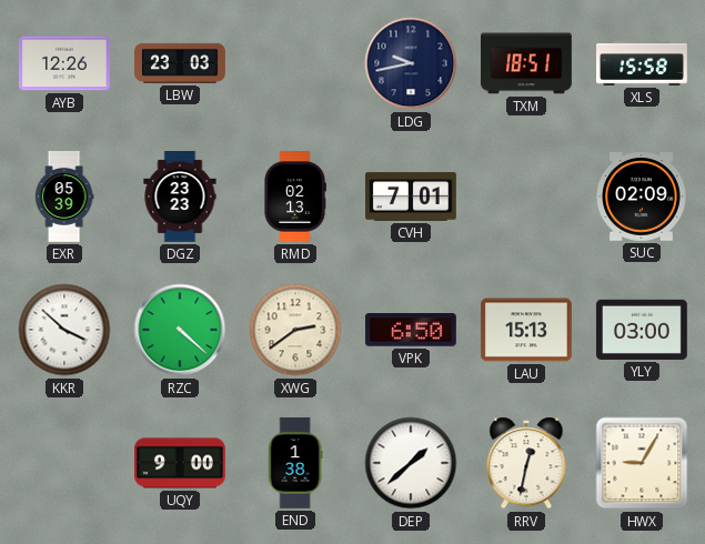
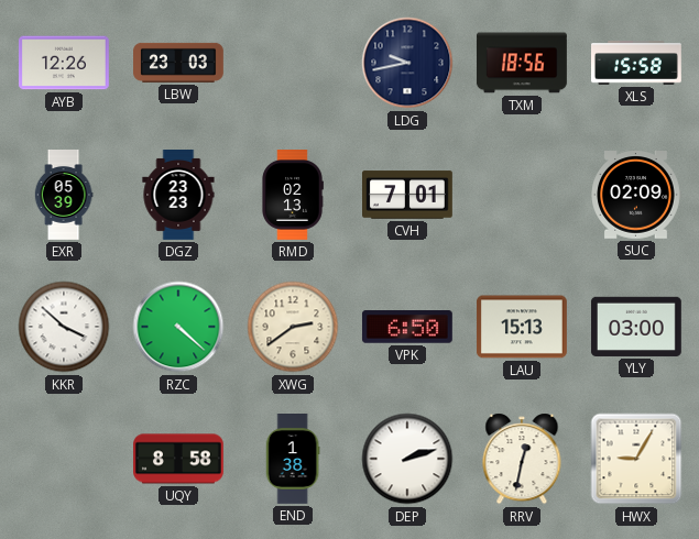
TXM: 18:51 -> 18:56 (522, 63)
UQY: 9:00 -> 8:58 (179, 459)
DEP: 1:38 -> 2:12 (407, 459)
